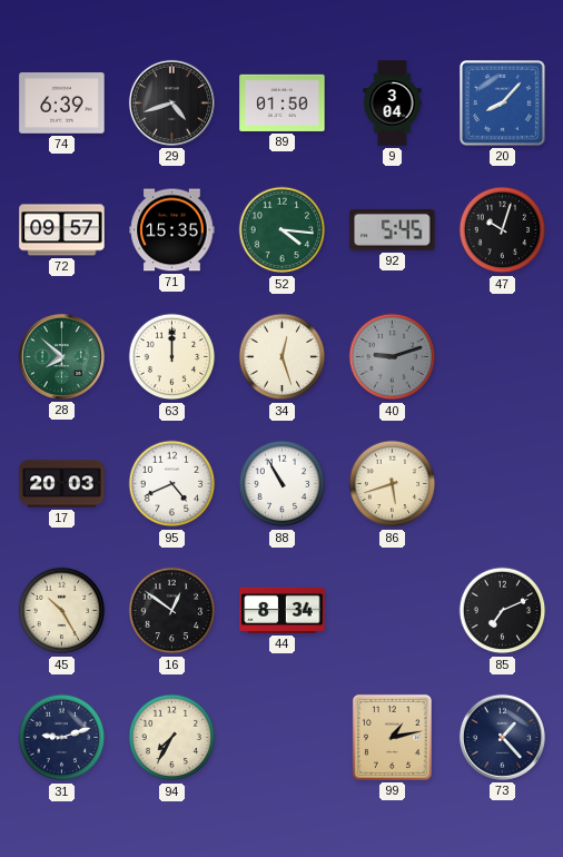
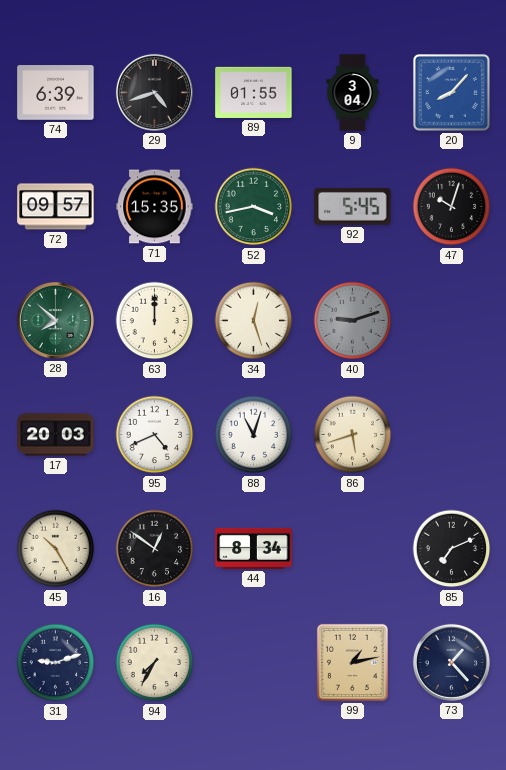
89: 01:50 -> 01:55 (254, 92)
52: 4:16 -> 3:43 (254, 207)
88: 10:55 -> 11:03 (254, 435)
